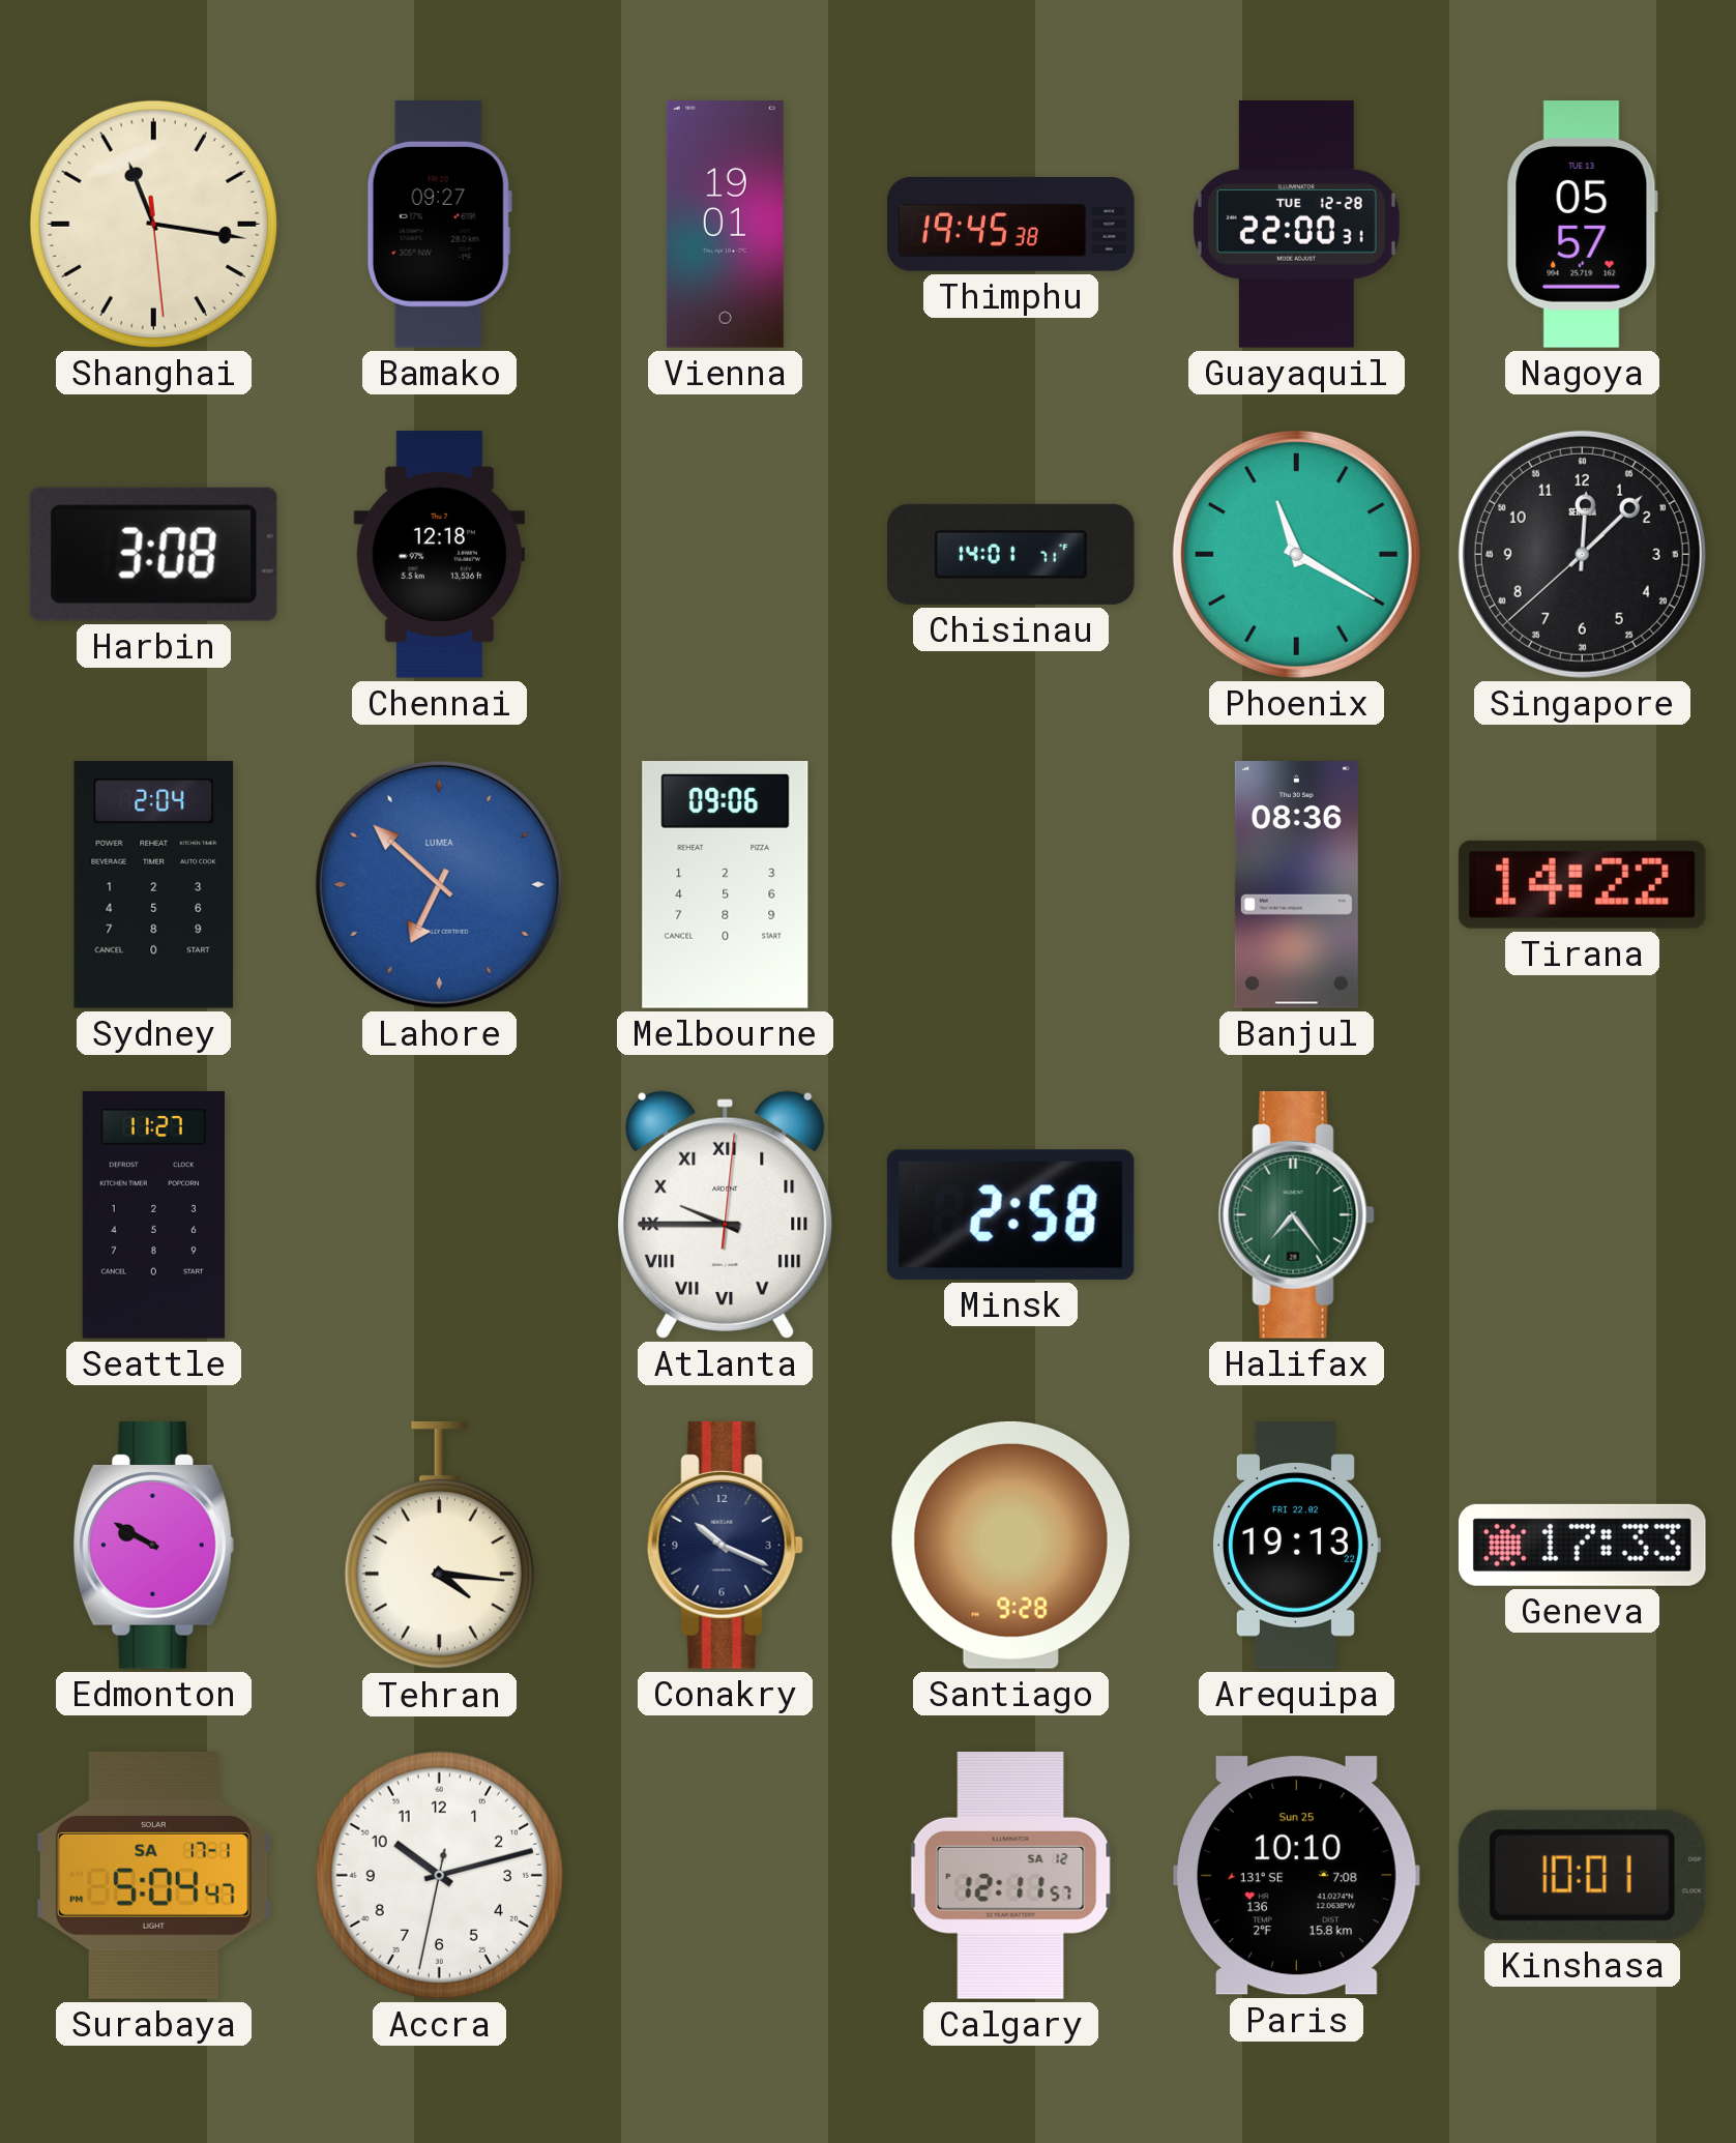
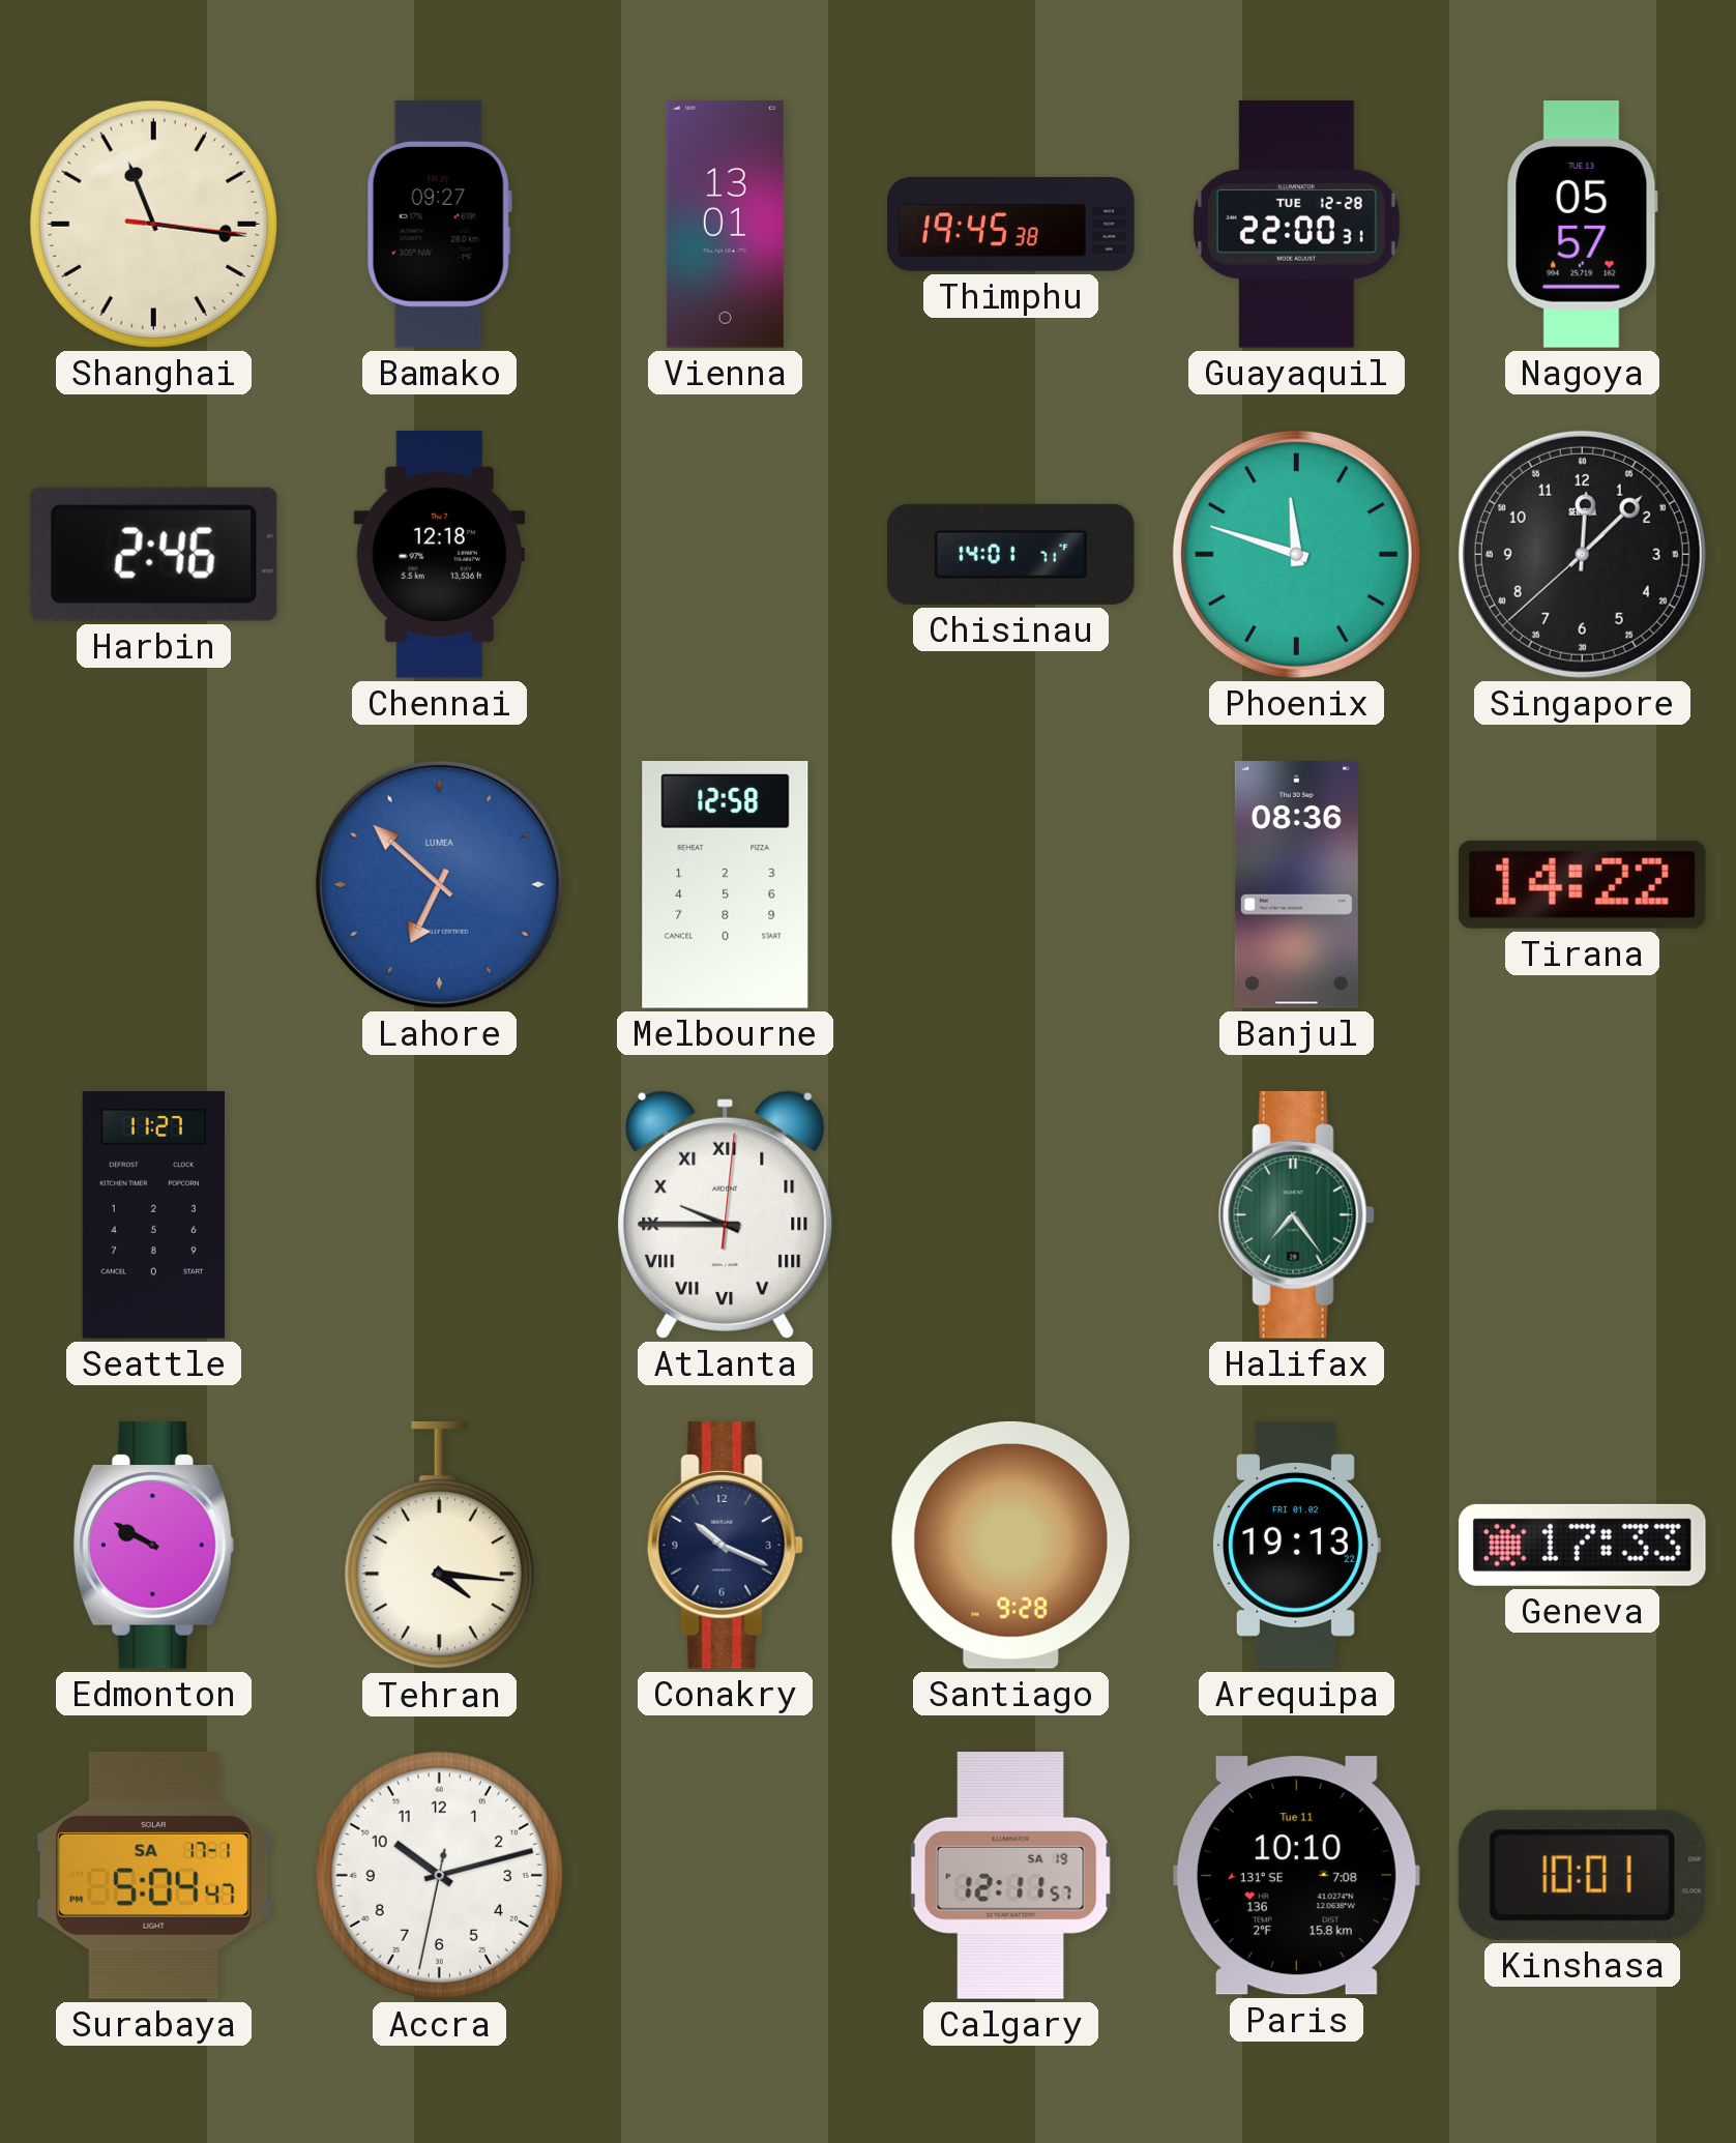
Shanghai: 11:16:29 -> 11:16:16 (153, 224)
Vienna: 19:01 -> 13:01 (725, 225)
Harbin: 3:08 -> 2:46 (153, 554)
Phoenix: 11:20 -> 11:48 (1296, 554)
Sydney: 2:04 -> none (154, 885)
Melbourne: 09:06 -> 12:58 (726, 885)
Minsk: 2:58 -> none (1010, 1214)
Arequipa date: FRI 22.02 -> FRI 01.02 (1296, 1546)
Calgary date: SA 12 -> SA 19 (1011, 1876)
Paris date: Sun 25 -> Tue 11 (1296, 1876)
